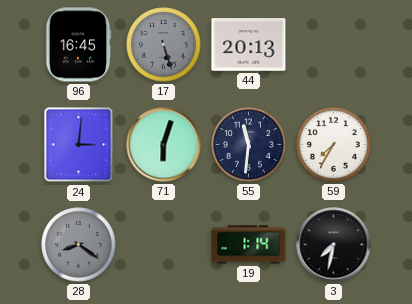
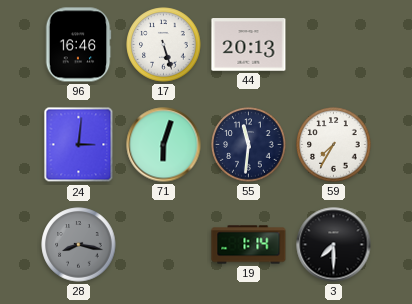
96: 16:45 -> 16:46 (78, 45)
17 dial: grey -> white (164, 45)
28: 8:21 -> 8:17 (79, 245)
3: 7:32 -> 7:30 (334, 245)
